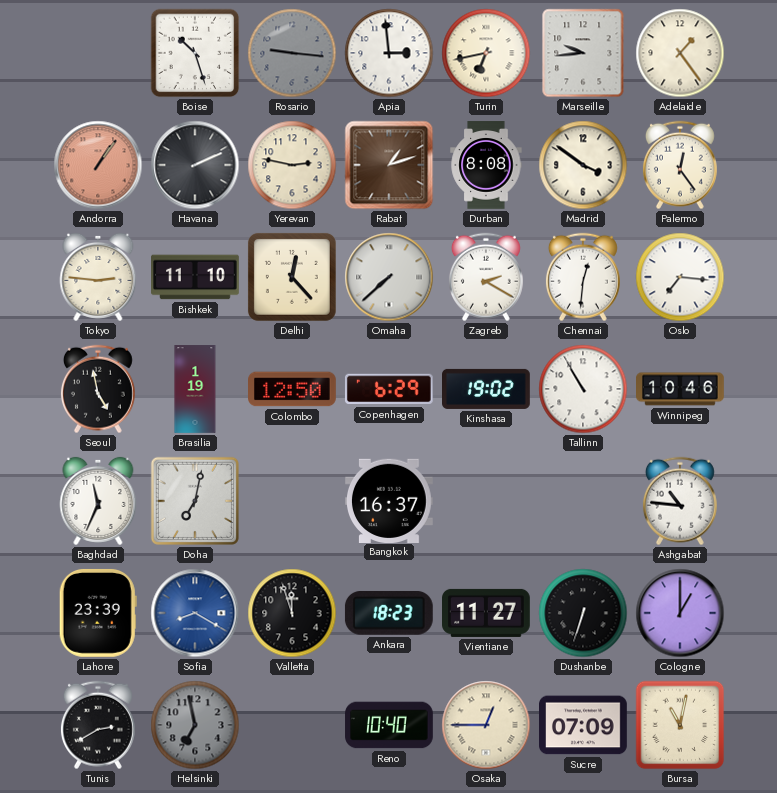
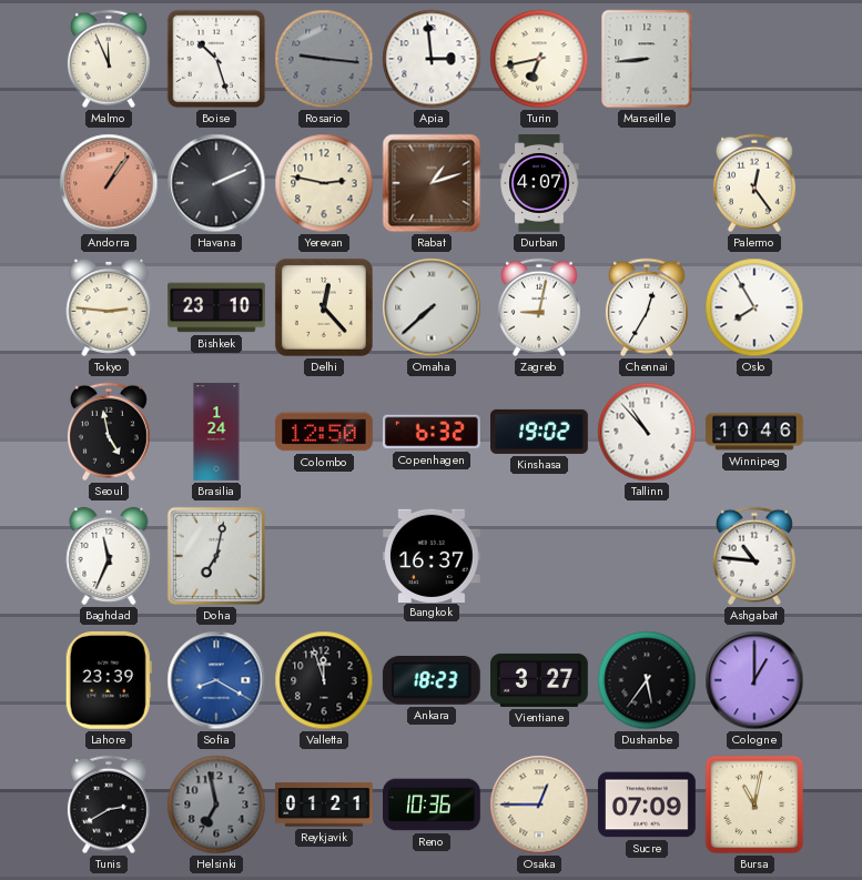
Malmo: none -> 11:56 (109, 59)
Marseille: 9:44 -> 8:44 (647, 59)
Adelaide: 1:24 -> none (680, 53)
Durban: 8:08 -> 4:07 (539, 183)
Madrid: 3:51 -> none (583, 165)
Bishkek: 11:10 -> 23:10 (216, 307)
Zagreb: 2:20 -> 9:02 (539, 307)
Chennai: 12:31 -> 12:35 (647, 307)
Oslo: 7:16 -> 7:55 (754, 307)
Brasilia: 1:19 -> 1:24 (216, 432)
Copenhagen: 6:29 -> 6:32 (432, 432)
Tallinn: 10:55 -> 10:53 (647, 432)
Vientiane: 11:27 -> 3:27 (539, 680)
Dushanbe: 6:33 -> 5:36 (647, 680)
Reykjavik: none -> 01:21 (325, 805)
Reno: 10:40 -> 10:36 (432, 805)
